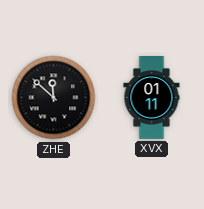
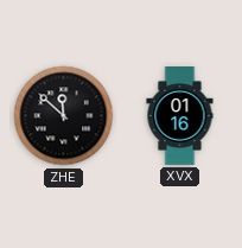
XVX: 01:11 -> 01:16 (180, 116)
